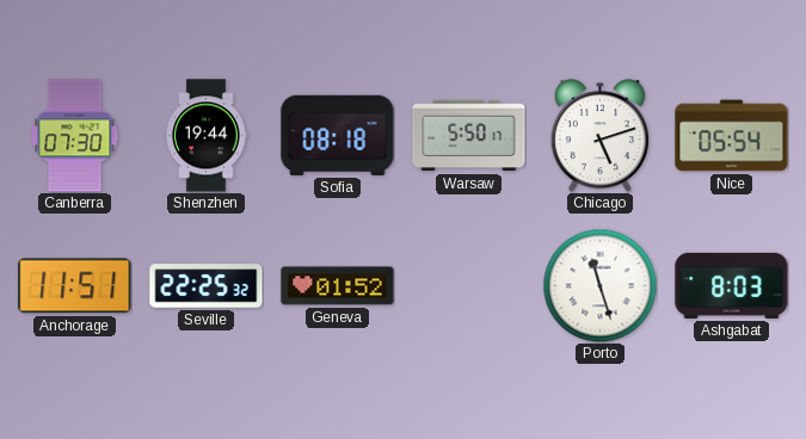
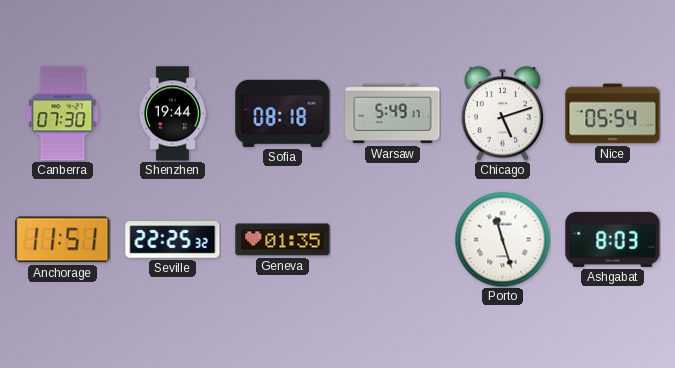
Warsaw: 5:50 -> 5:49 (393, 114)
Geneva: 01:52 -> 01:35 (283, 240)
